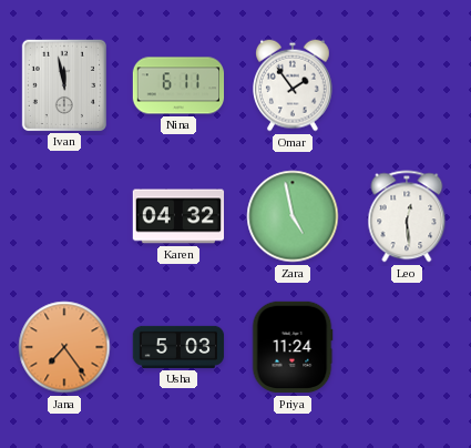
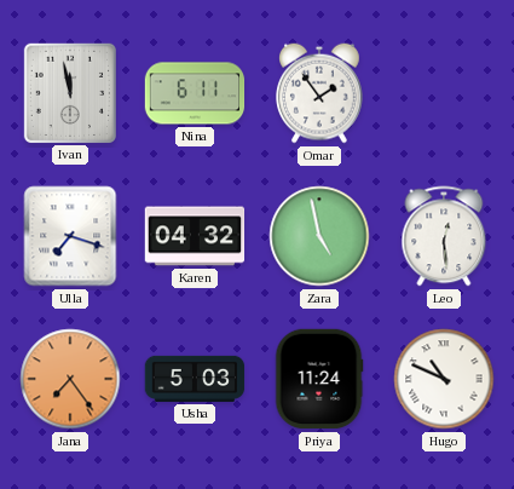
Ulla: none -> 7:18 (70, 236)
Hugo: none -> 10:49 (444, 379)
